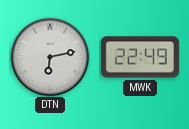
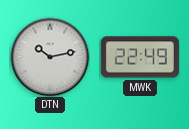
DTN: 6:13 -> 10:13 (50, 57)
